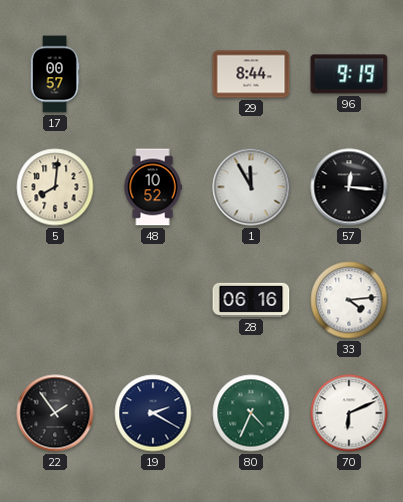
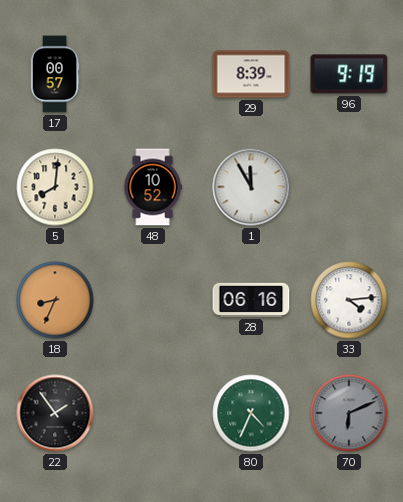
29: 8:44 -> 8:39 (251, 74)
57: 12:16 -> none (349, 187)
18: none -> 8:34 (55, 300)
19: 2:20 -> none (153, 413)
70 dial: white -> grey (349, 413)
